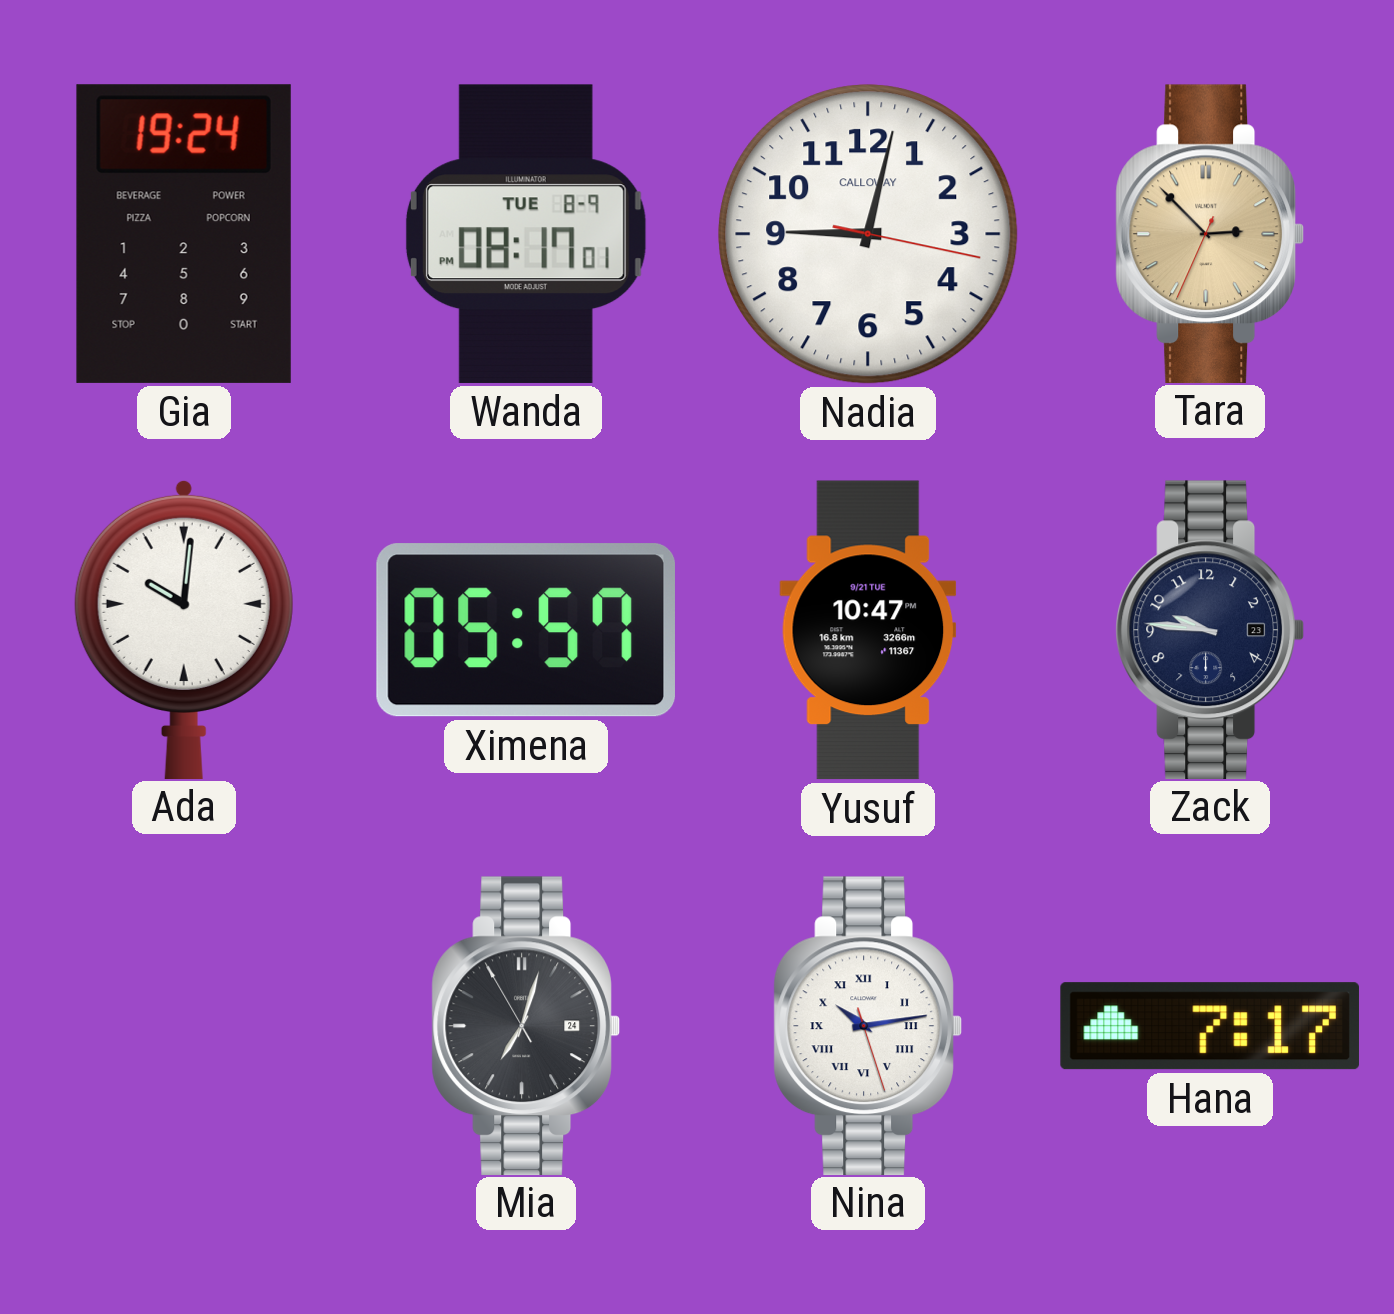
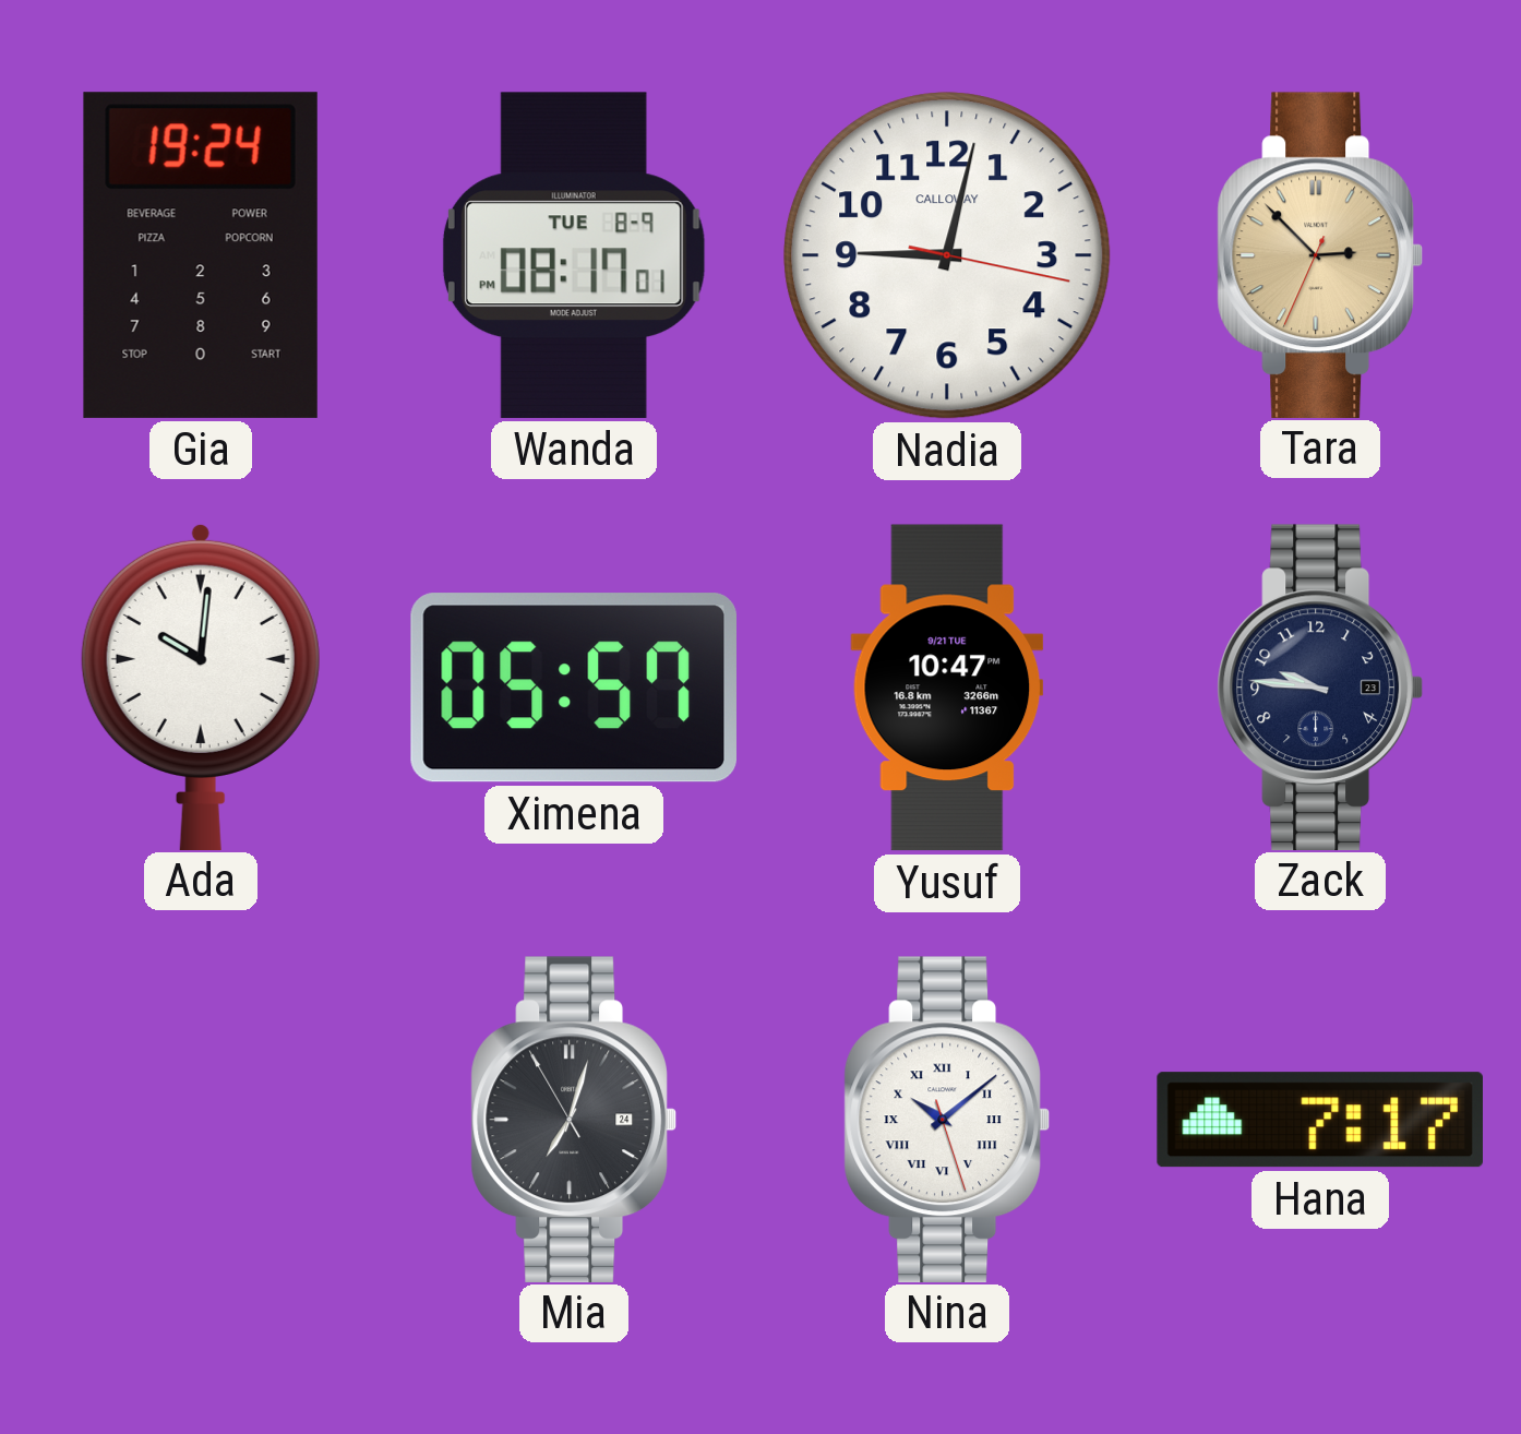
Nina: 10:13 -> 10:08 (946, 1119)
